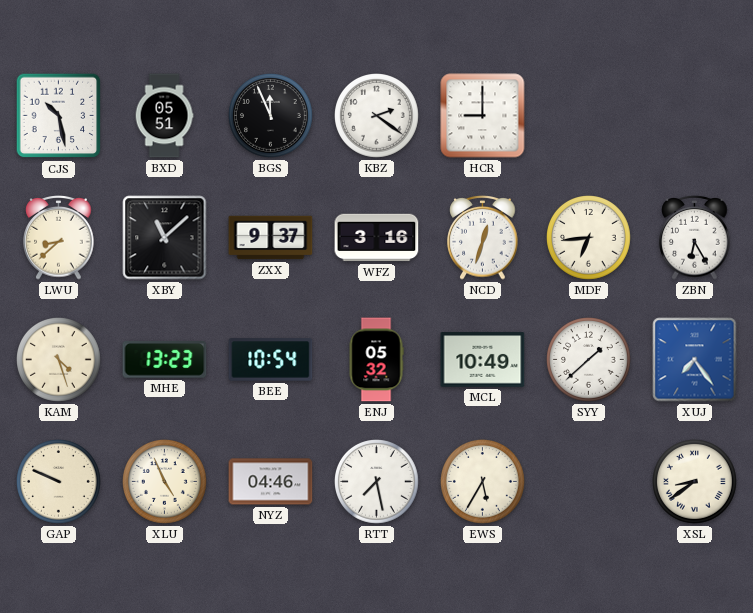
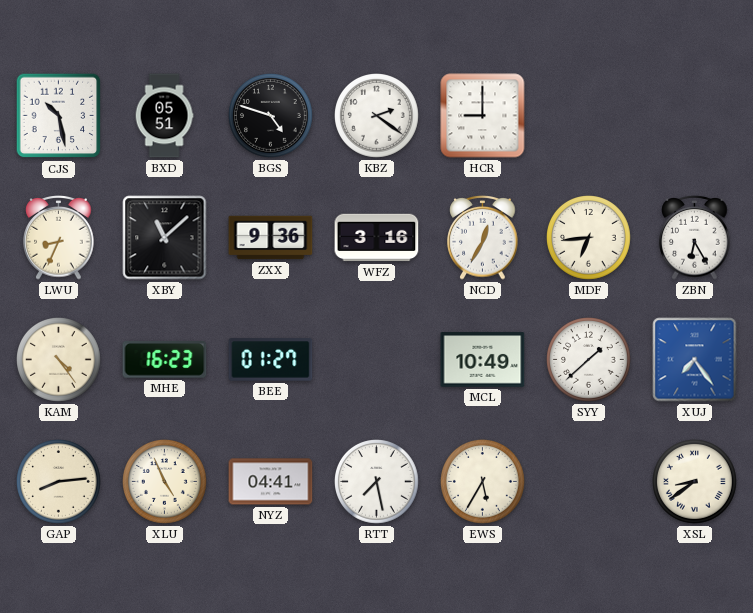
BGS: 11:56 -> 4:48 (271, 116)
LWU: 8:38 -> 8:34 (59, 238)
ZXX: 9:37 -> 9:36 (271, 238)
NCD: 12:33 -> 12:35 (483, 238)
KAM: 4:27 -> 4:24 (59, 360)
MHE: 13:23 -> 16:23 (165, 360)
BEE: 10:54 -> 01:27 (271, 360)
ENJ: 05:32 -> none (376, 360)
GAP: 9:49 -> 8:14 (59, 482)
NYZ: 04:46 -> 04:41 (271, 482)
